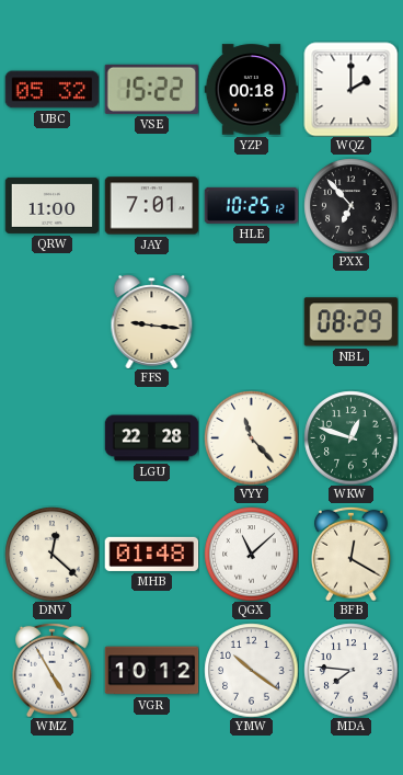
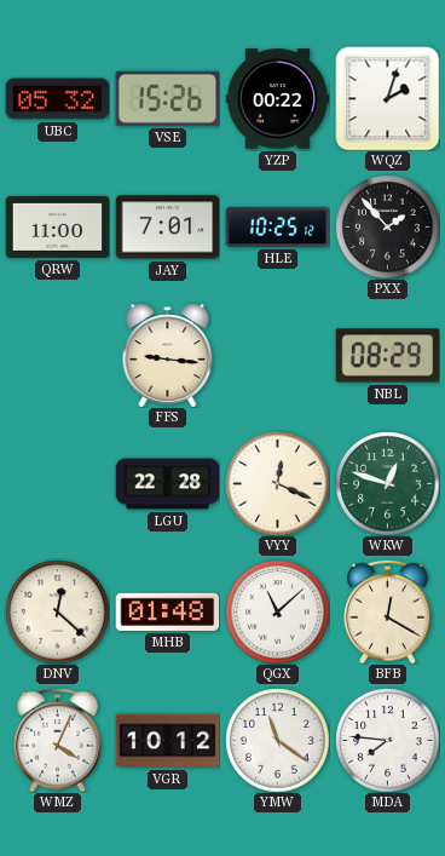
VSE: 15:22 -> 15:26 (167, 98)
YZP: 00:18 -> 00:22 (277, 99)
WQZ: 2:00 -> 2:03 (387, 98)
PXX: 6:53 -> 1:53 (387, 226)
VYY: 11:23 -> 12:19 (277, 483)
WMZ: 4:55 -> 4:04 (58, 740)
YMW: 10:21 -> 11:21 (277, 740)
